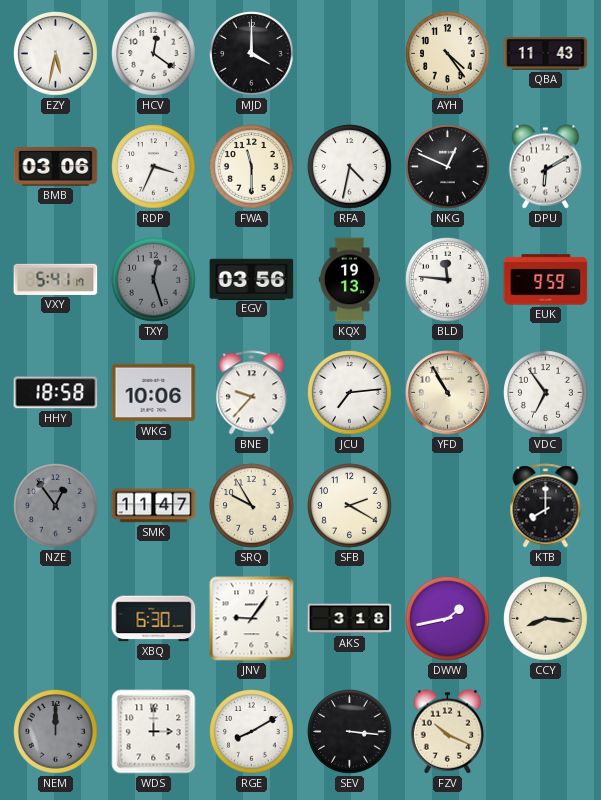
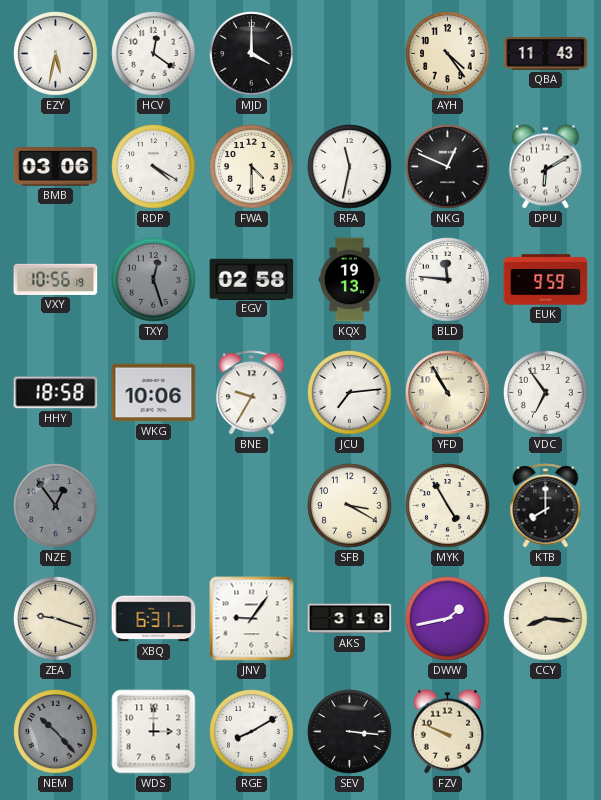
RDP: 3:34 -> 4:20 (154, 167)
FWA: 11:30 -> 4:30 (252, 167)
RFA: 4:32 -> 11:32 (350, 167)
VXY: 5:41 -> 10:56 (56, 279)
EGV: 03:56 -> 02:58 (252, 279)
BNE: 9:37 -> 9:35 (252, 393)
SMK: 11:47 -> none (154, 506)
SRQ: 9:55 -> none (252, 506)
SFB: 2:20 -> 3:20 (350, 506)
MYK: none -> 4:55 (448, 506)
ZEA: none -> 9:18 (56, 619)
XBQ: 6:30 -> 6:31 (154, 619)
NEM: 12:00 -> 10:23 (56, 732)
FZV: 10:19 -> 9:49 (448, 732)
